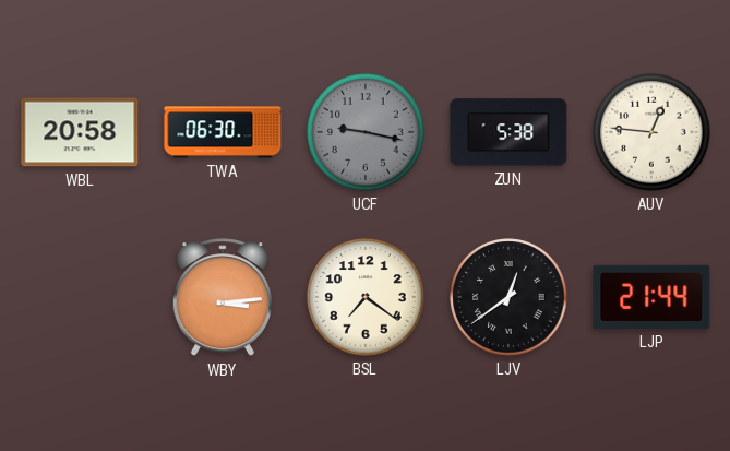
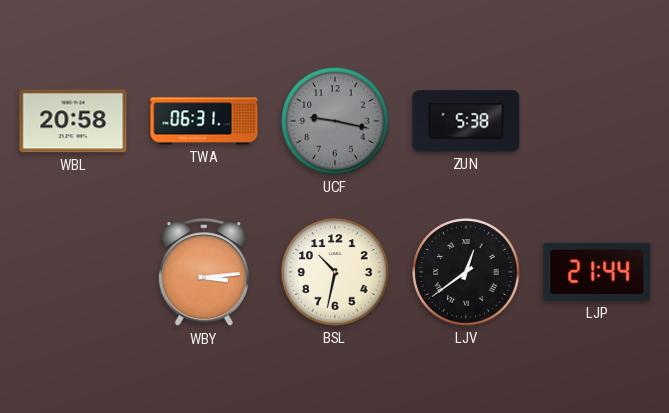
TWA: 06:30 -> 06:31 (204, 121)
AUV: 12:46 -> none (651, 132)
BSL: 7:21 -> 10:32 (335, 272)
